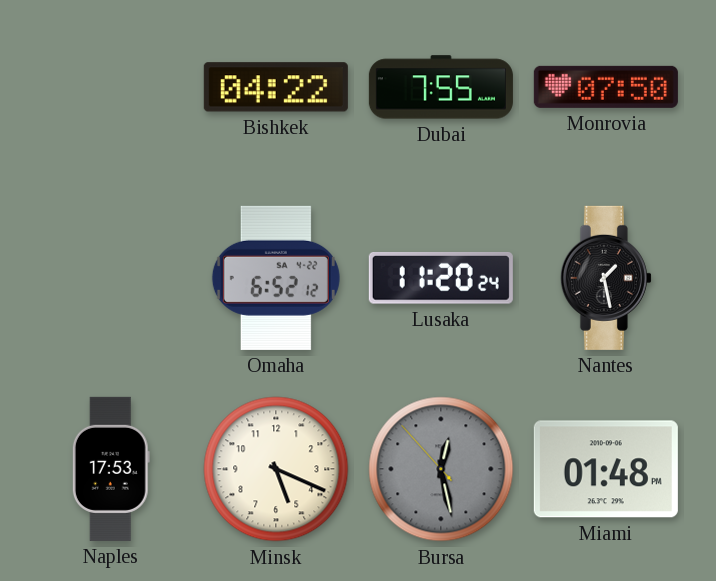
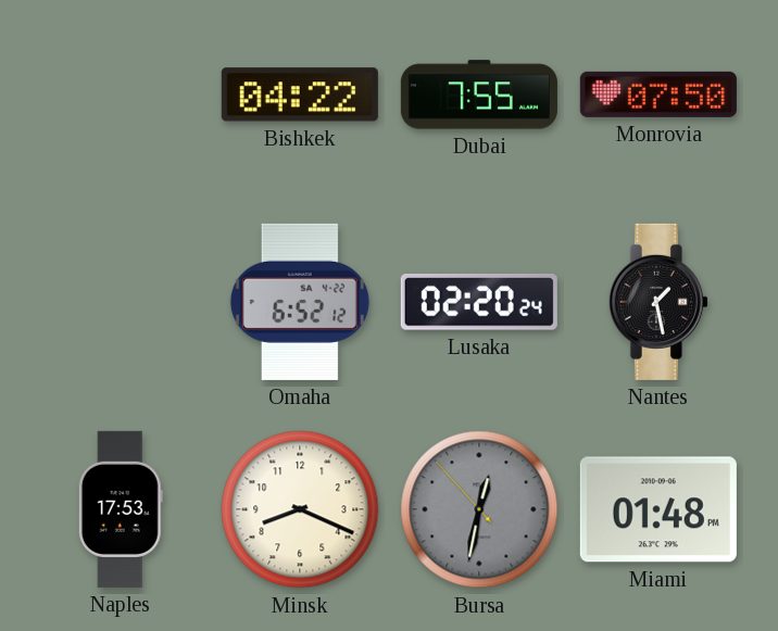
Lusaka: 11:20 -> 02:20 (479, 303)
Minsk: 5:19 -> 8:19 (300, 509)
Bursa: 12:27 -> 12:31 (479, 509)
